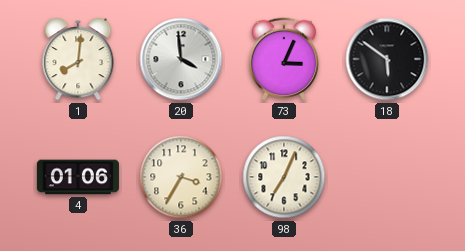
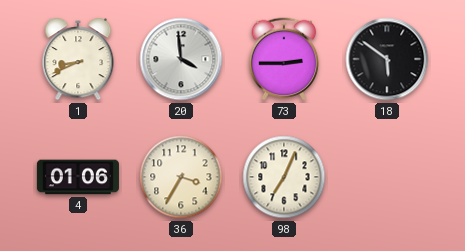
1: 8:01 -> 8:41 (78, 60)
73: 3:04 -> 2:45 (284, 59)
